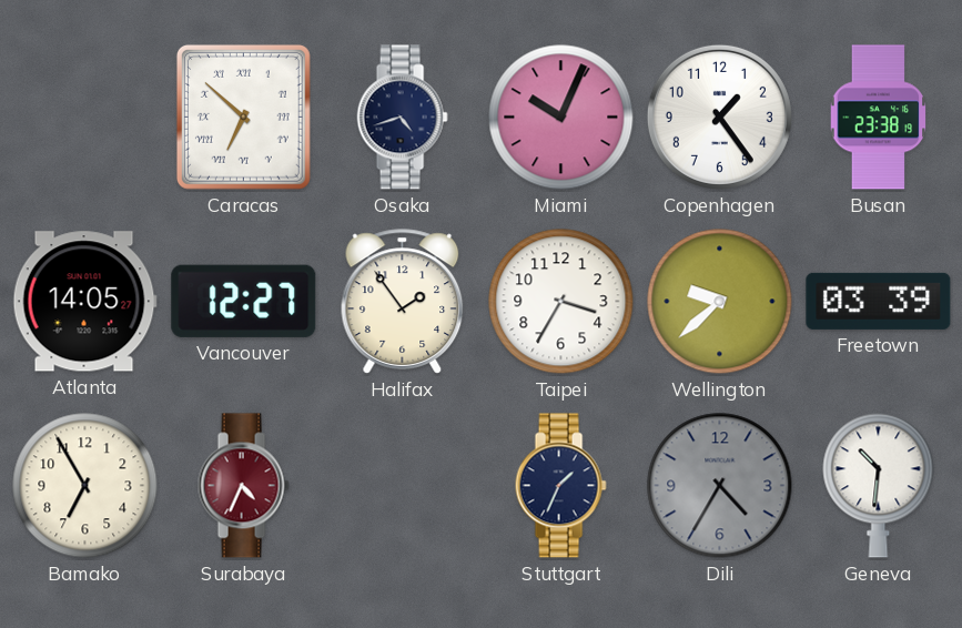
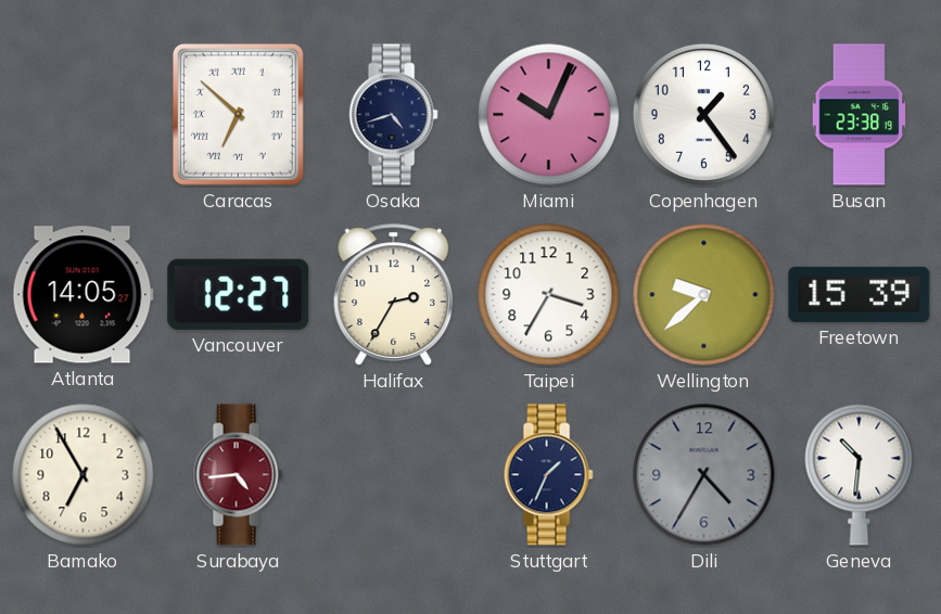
Halifax: 1:54 -> 2:35 (394, 295)
Freetown: 03:39 -> 15:39 (860, 294)
Surabaya: 4:34 -> 4:44 (238, 475)
